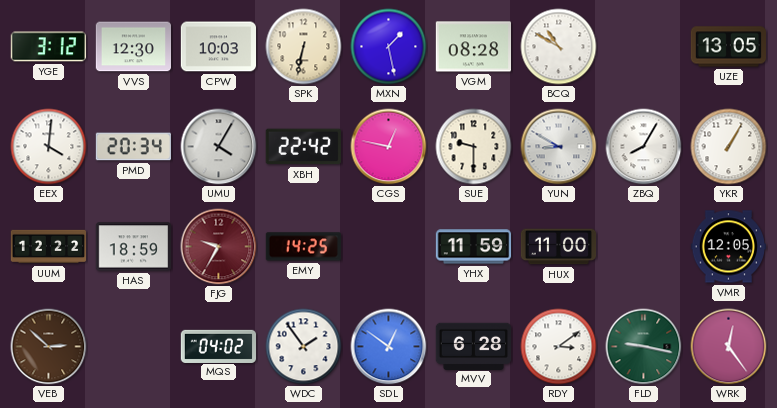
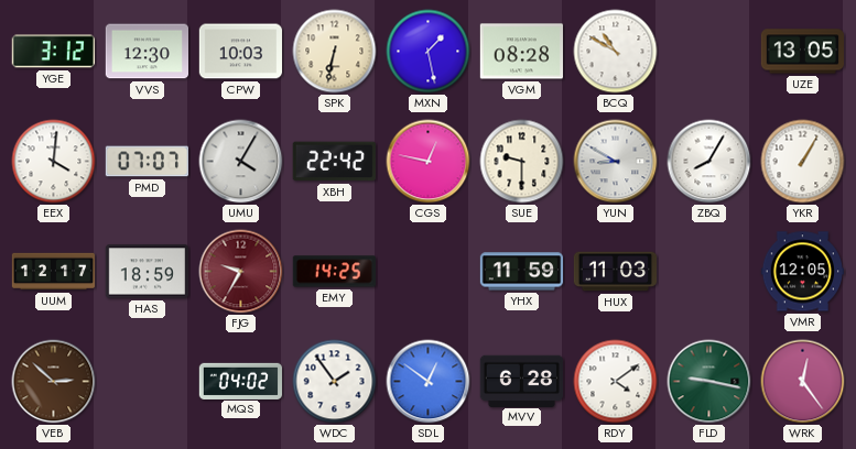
PMD: 20:34 -> 07:07 (147, 162)
UUM: 12:22 -> 12:17 (54, 272)
HUX: 11:00 -> 11:03 (616, 272)
RDY: 3:09 -> 4:09 (616, 382)
